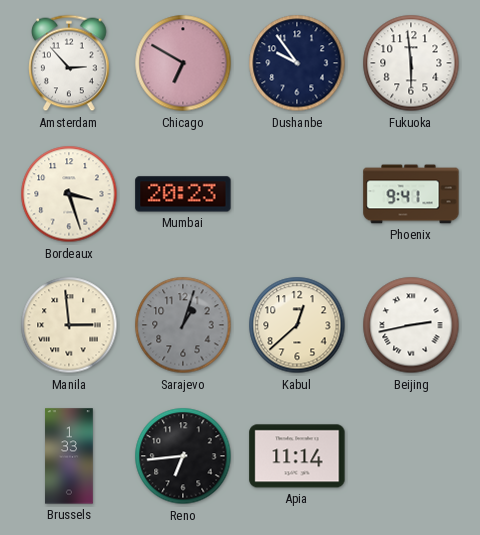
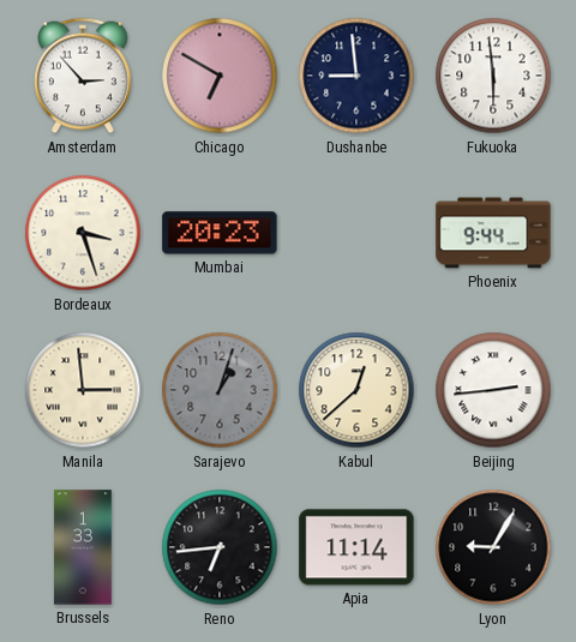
Dushanbe: 9:54 -> 8:59 (356, 76)
Phoenix: 9:41 -> 9:44 (493, 233)
Beijing: 2:43 -> 2:44 (493, 390)
Lyon: none -> 9:05 (493, 547)
